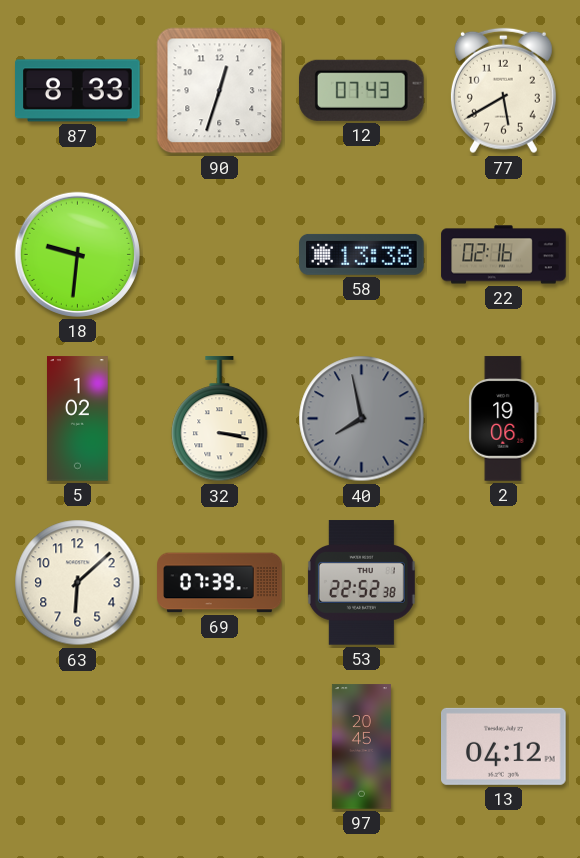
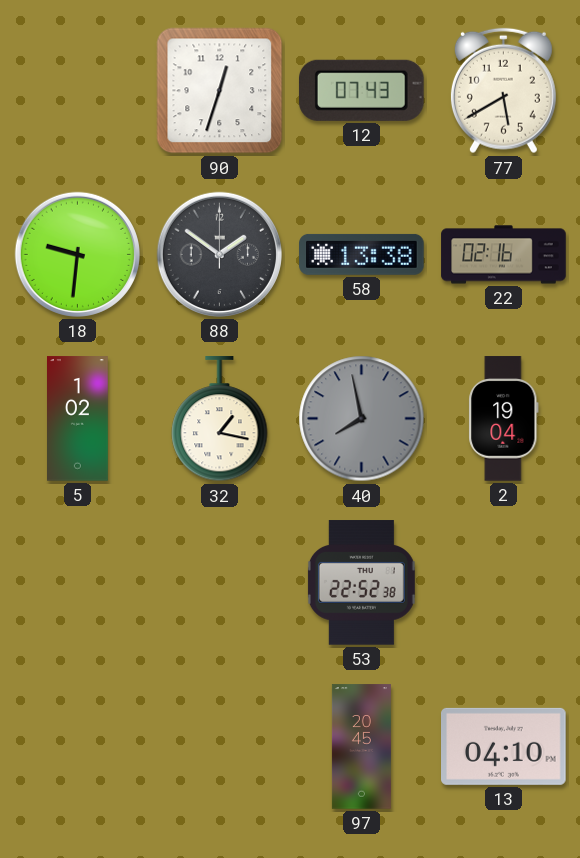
87: 8:33 -> none (78, 91)
88: none -> 1:51 (219, 254)
32: 3:17 -> 1:17 (220, 419)
2: 19:06 -> 19:04 (504, 419)
63: 6:08 -> none (78, 583)
69: 07:39 -> none (220, 583)
13: 04:12 -> 04:10 (504, 746)
